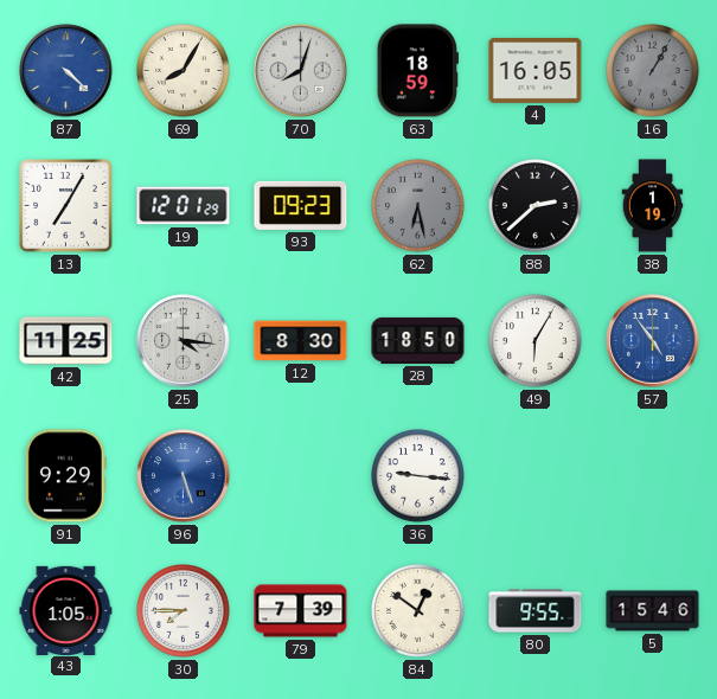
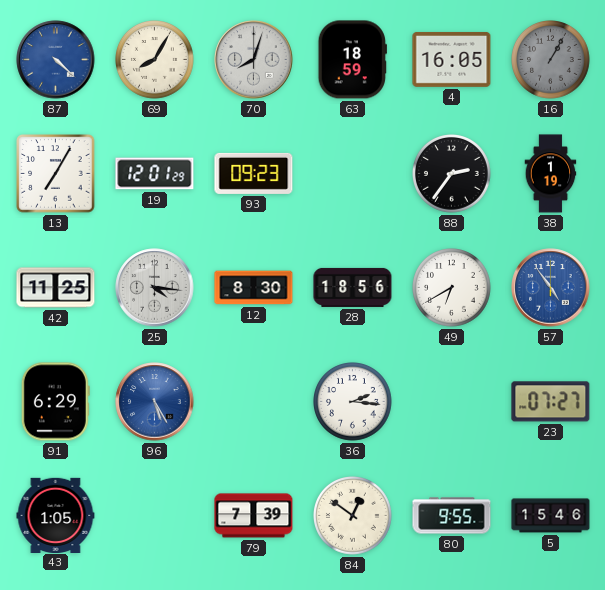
62: 6:28 -> none (418, 206)
88: 2:38 -> 2:36 (452, 174)
28: 18:50 -> 18:56 (353, 287)
49: 6:05 -> 6:40 (452, 288)
91: 9:29 -> 6:29 (55, 402)
96: 5:27 -> 5:25 (155, 402)
36: 9:16 -> 2:16 (353, 402)
23: none -> 07:27 (551, 402)
30: 7:45 -> none (184, 611)
